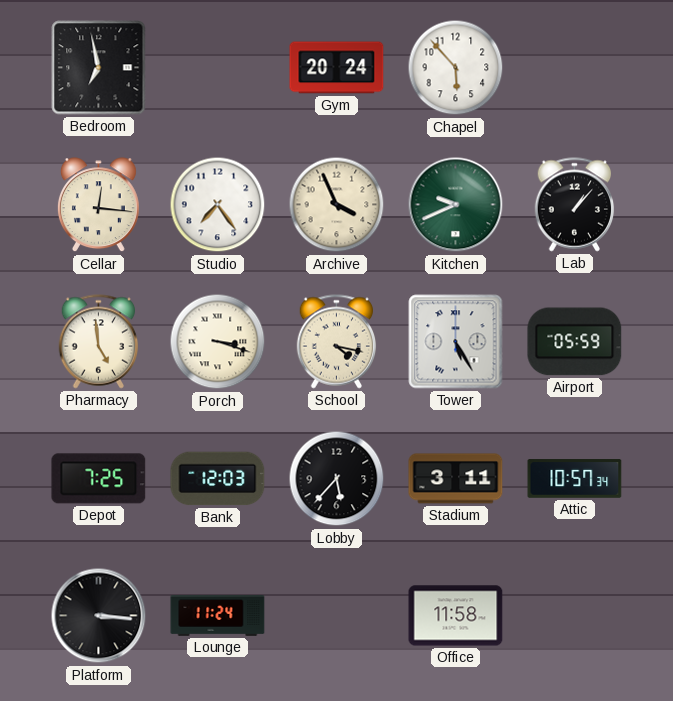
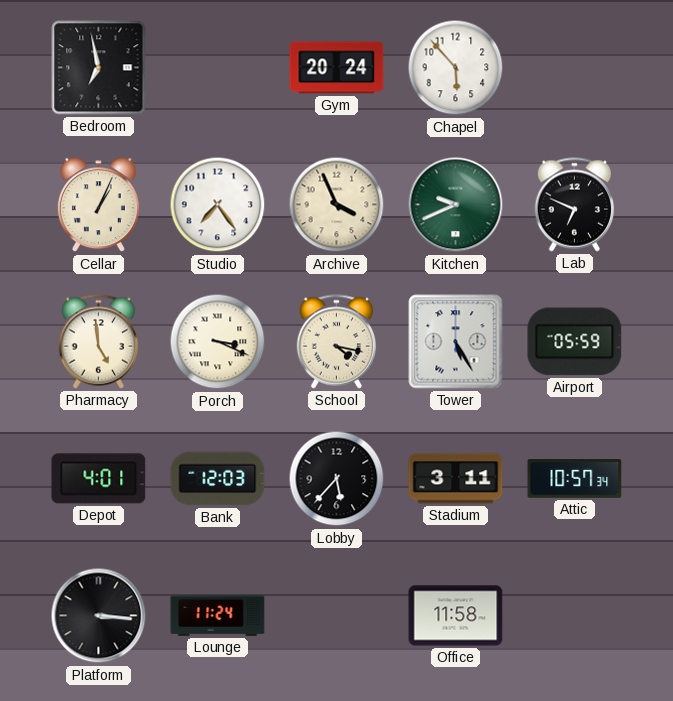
Cellar: 12:16 -> 1:04 (98, 205)
Lab: 1:07 -> 6:49 (575, 205)
Porch: 3:18 -> 3:19 (218, 342)
Depot: 7:25 -> 4:01 (99, 479)
